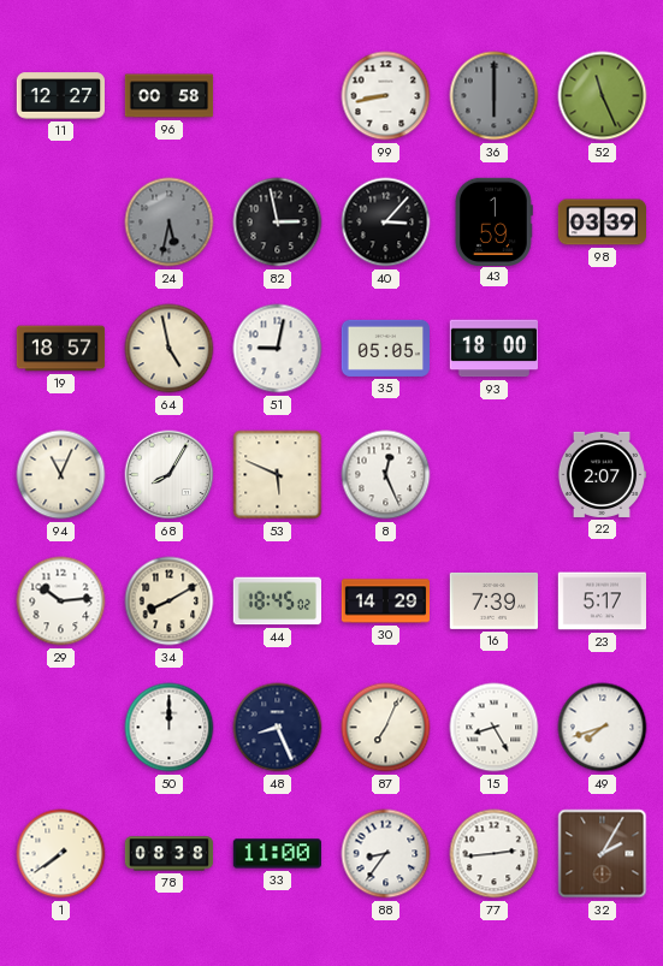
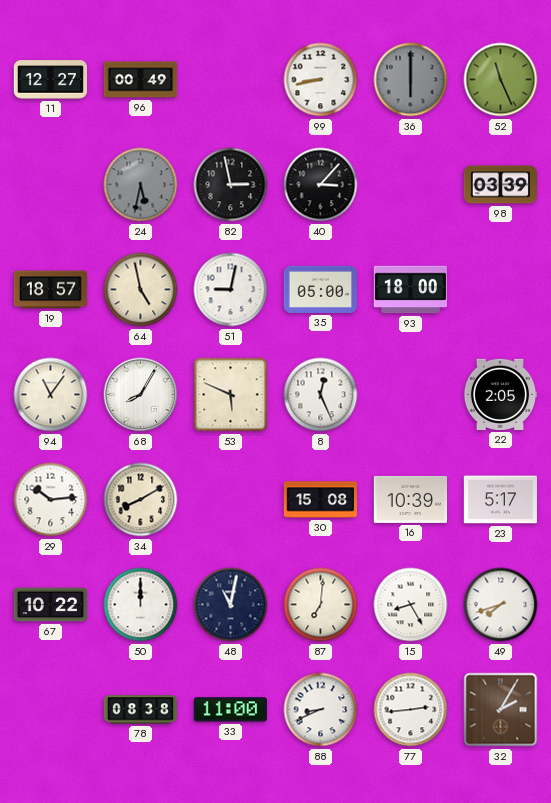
96: 00:58 -> 00:49 (141, 80)
43: 1:59 -> none (493, 221)
35: 05:05 -> 05:00 (320, 289)
94: 11:04 -> 11:06 (51, 395)
22: 2:07 -> 2:05 (499, 394)
44: 18:45 -> none (277, 601)
30: 14:29 -> 15:08 (321, 500)
16: 7:39 -> 10:39 (410, 499)
67: none -> 10:22 (50, 605)
48: 8:26 -> 11:02 (231, 605)
87: 7:04 -> 7:01 (321, 605)
1: 7:39 -> none (61, 854)
88: 8:36 -> 8:41 (321, 710)
